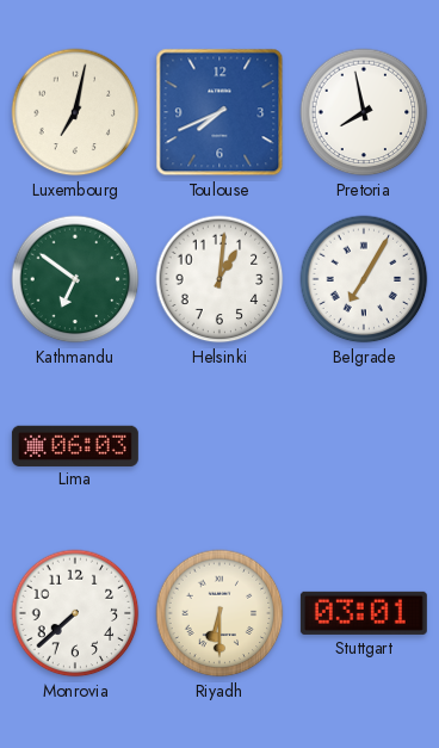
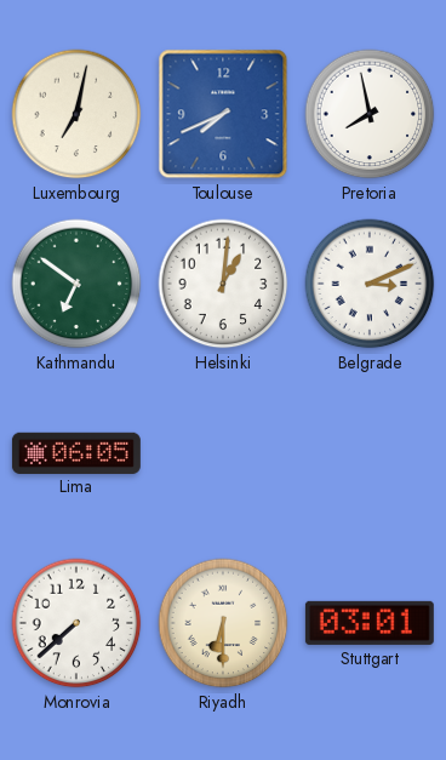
Belgrade: 7:05 -> 3:11 (370, 284)
Lima: 06:03 -> 06:05 (76, 452)
